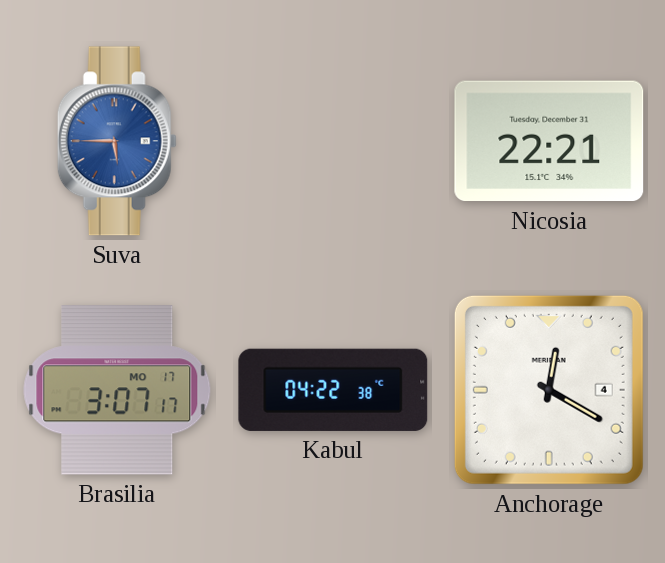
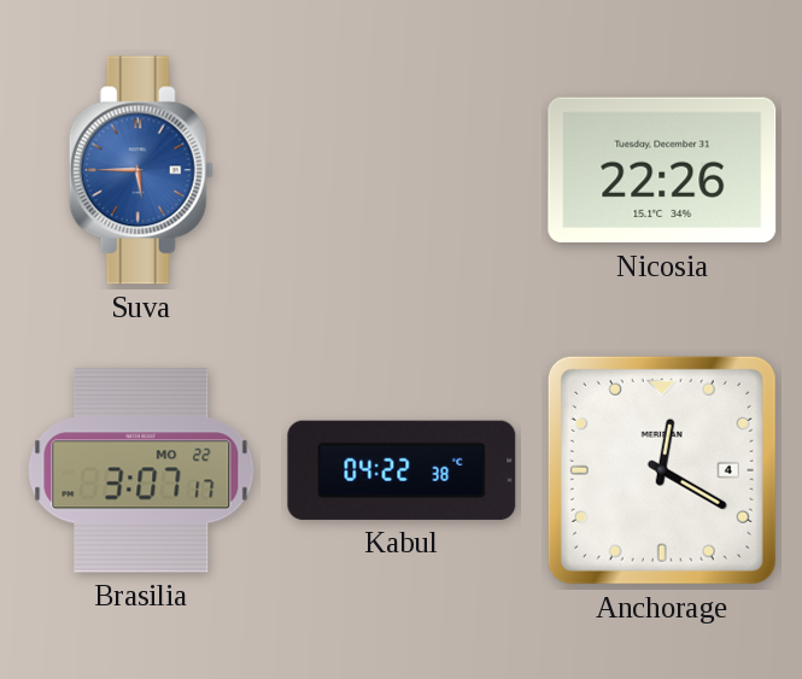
Nicosia: 22:21 -> 22:26 (662, 170)
Brasilia date: MO 17 -> MO 22 (141, 470)
